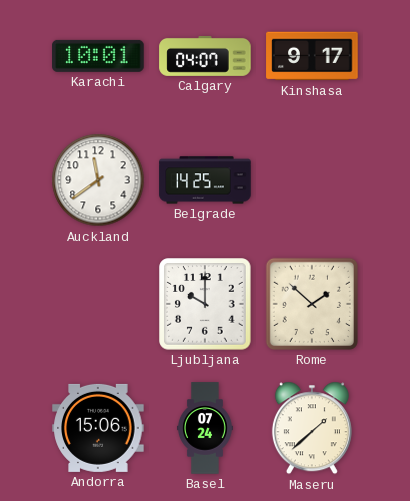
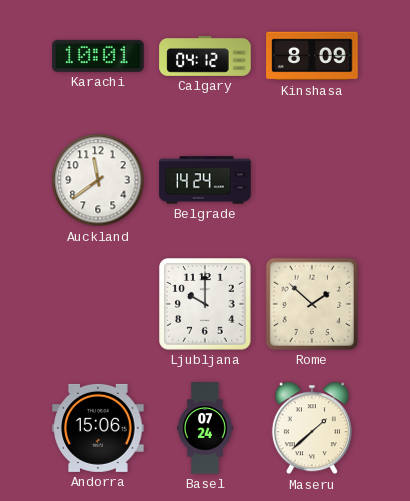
Calgary: 04:07 -> 04:12 (205, 56)
Kinshasa: 9:17 -> 8:09 (312, 56)
Belgrade: 14:25 -> 14:24 (205, 180)
